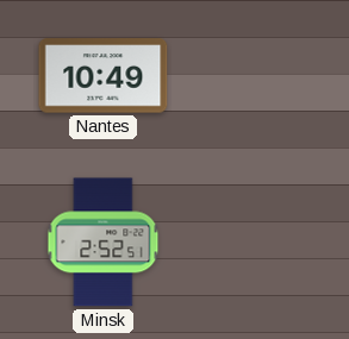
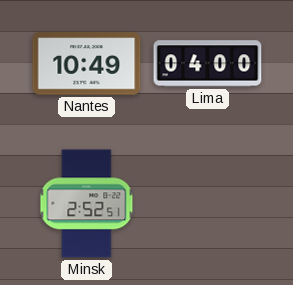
Lima: none -> 04:00 (208, 64)
